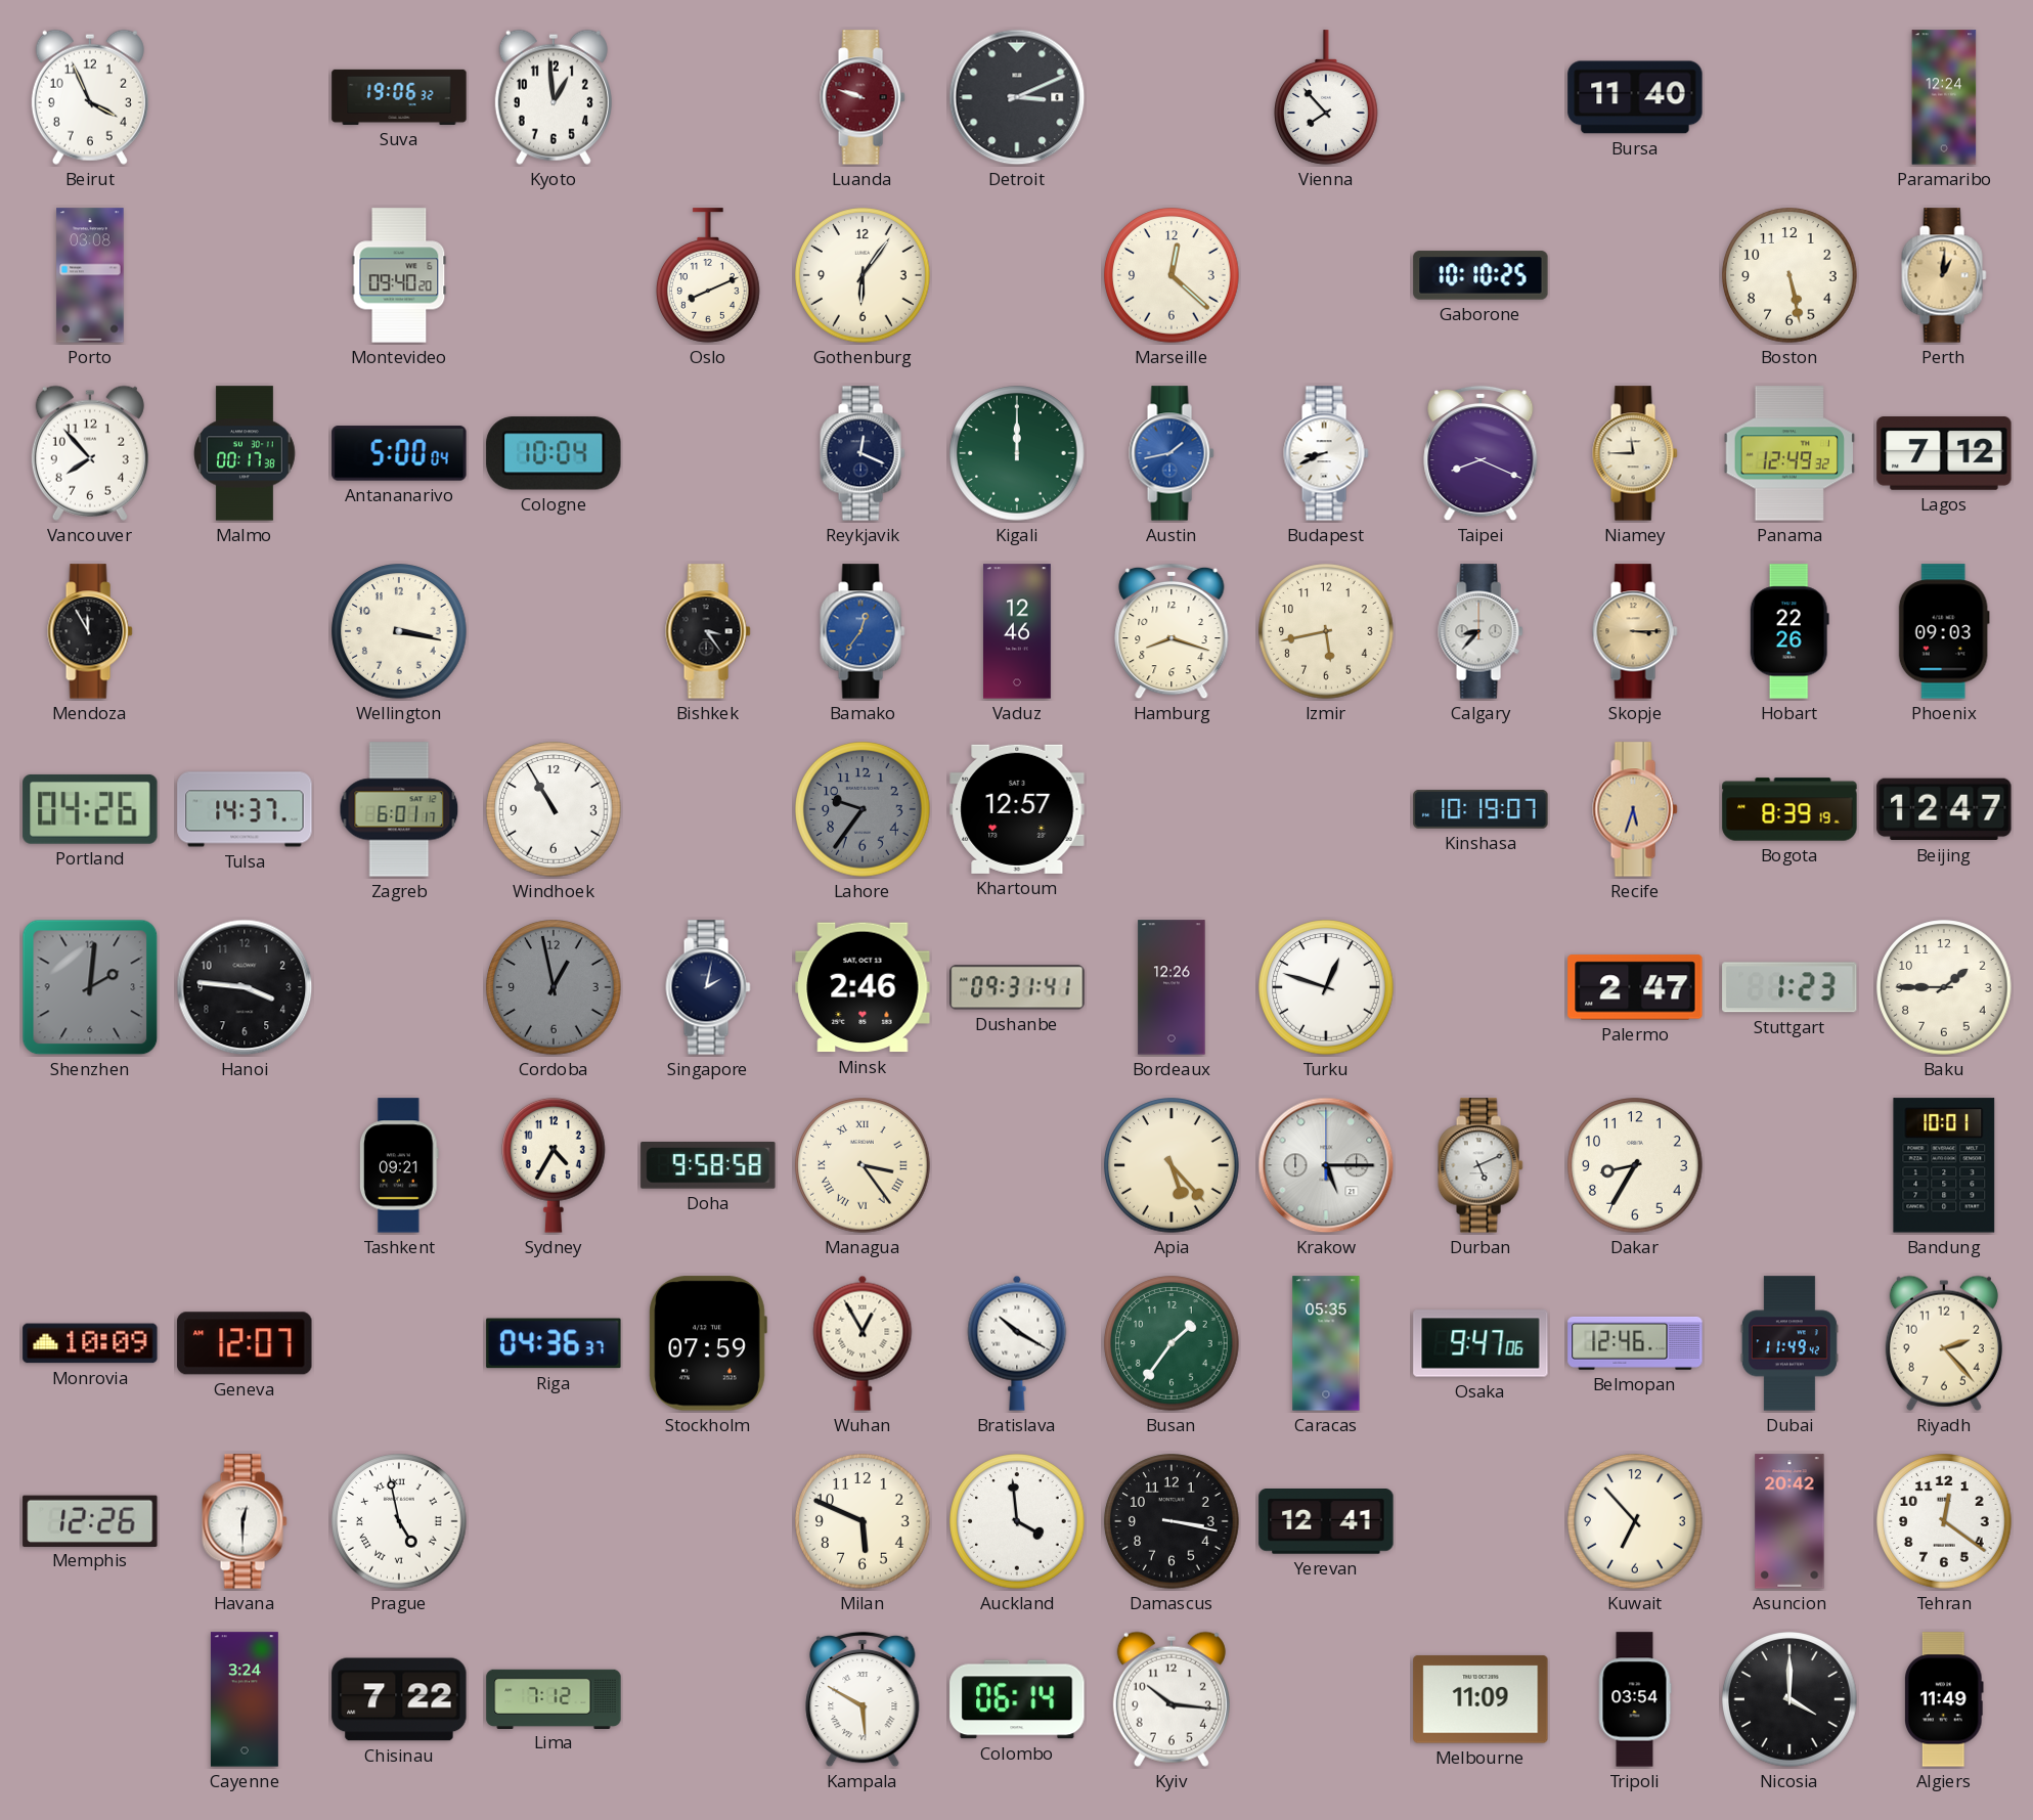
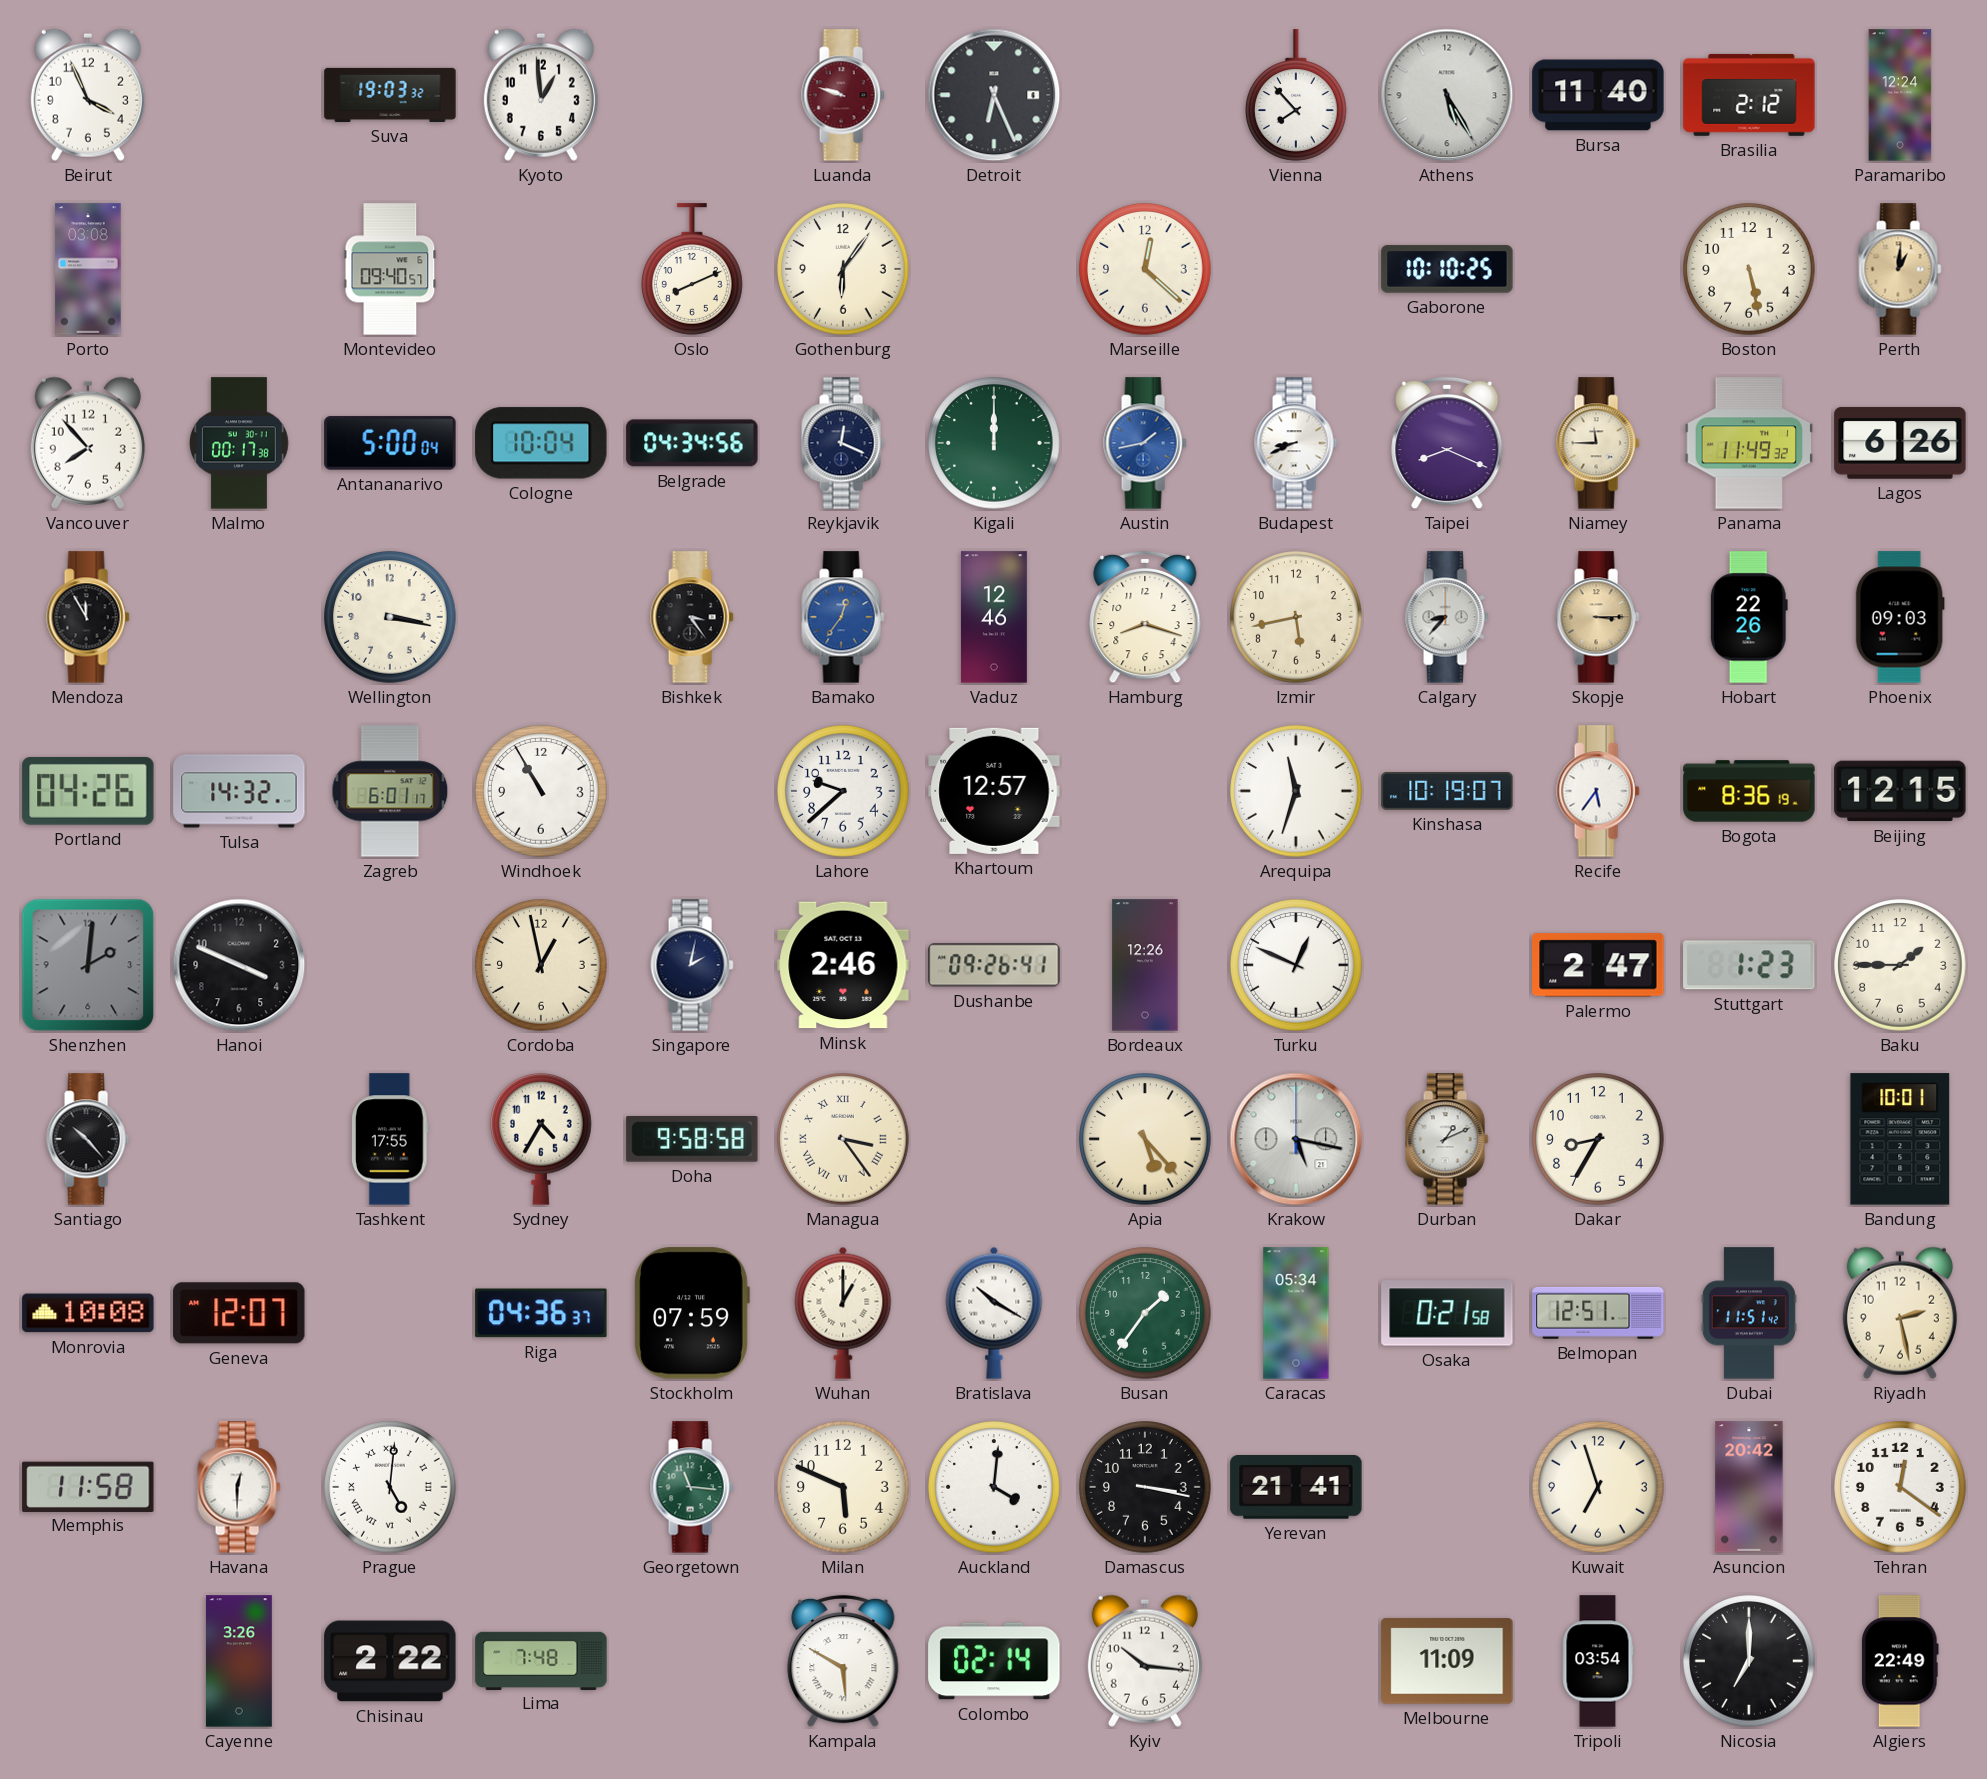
Suva: 19:06 -> 19:03 (390, 95)
Detroit: 3:11 -> 6:26 (994, 95)
Athens: none -> 5:25 (1447, 95)
Brasilia: none -> 2:12 (1749, 95)
Montevideo: 09:40:20 -> 09:40:57 (390, 269)
Belgrade: none -> 04:34 (692, 443)
Panama: 12:49 -> 11:49 (1749, 443)
Lagos: 7:12 -> 6:26 (1900, 443)
Tulsa: 14:37 -> 14:32 (239, 791)
Lahore: 9:36 -> 9:38 (843, 791)
Lahore dial: grey -> white (843, 791)
Arequipa: none -> 11:33 (1296, 791)
Recife: 5:33 -> 5:36 (1598, 791)
Recife dial: champagne -> white (1598, 791)
Bogota: 8:39 -> 8:36 (1749, 791)
Beijing: 12:47 -> 12:15 (1900, 791)
Hanoi: 3:46 -> 3:49 (239, 965)
Cordoba dial: grey -> cream (541, 965)
Dushanbe: 09:31 -> 09:26 (994, 965)
Turku: 12:48 -> 12:49 (1296, 965)
Santiago: none -> 10:23 (88, 1139)
Tashkent: 09:21 -> 17:55 (390, 1139)
Krakow: 5:15 -> 5:17 (1296, 1139)
Durban: 5:11 -> 1:11 (1447, 1139)
Monrovia: 10:09 -> 10:08 (88, 1313)
Wuhan: 12:55 -> 1:00 (843, 1313)
Caracas: 05:35 -> 05:34 (1296, 1313)
Osaka: 9:47 -> 0:21 (1447, 1313)
Belmopan: 12:46 -> 12:51 (1598, 1313)
Dubai: 11:49 -> 11:51 (1749, 1313)
Riyadh: 2:23 -> 2:28 (1900, 1313)
Memphis: 12:26 -> 11:58 (88, 1486)
Prague: 4:58 -> 5:01 (390, 1487)
Georgetown: none -> 11:16 (692, 1487)
Auckland: 3:59 -> 4:01 (994, 1487)
Yerevan: 12:41 -> 21:41 (1296, 1488)
Kuwait: 6:53 -> 6:57 (1598, 1487)
Cayenne: 3:24 -> 3:26 (239, 1661)
Chisinau: 7:22 -> 2:22 (390, 1661)
Lima: 7:12 -> 7:48 (541, 1660)
Colombo: 06:14 -> 02:14 (994, 1661)
Nicosia: 4:00 -> 7:00 (1749, 1661)
Algiers: 11:49 -> 22:49 (1901, 1661)
